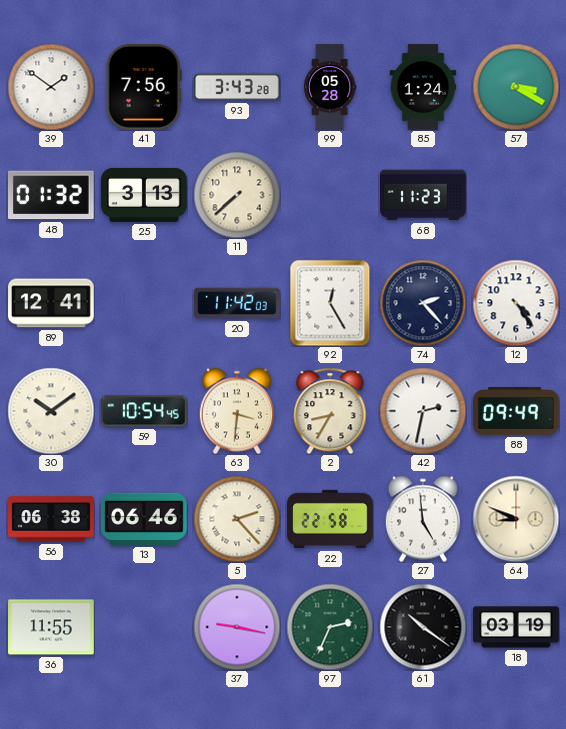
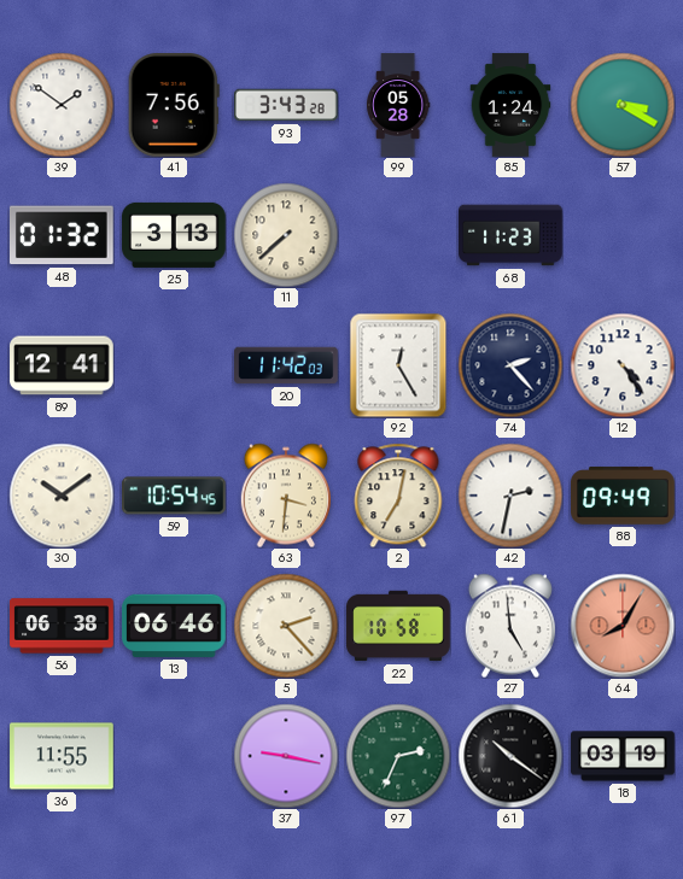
2: 8:35 -> 7:02 (398, 496)
22: 22:58 -> 10:58 (398, 626)
64: 8:49 -> 8:05 (623, 626)
64 dial: cream -> salmon (623, 626)
